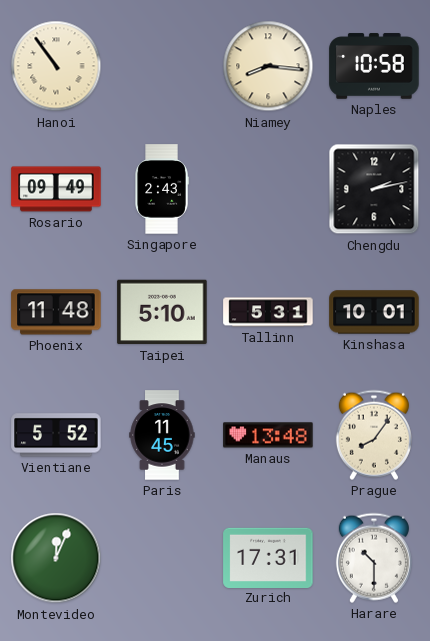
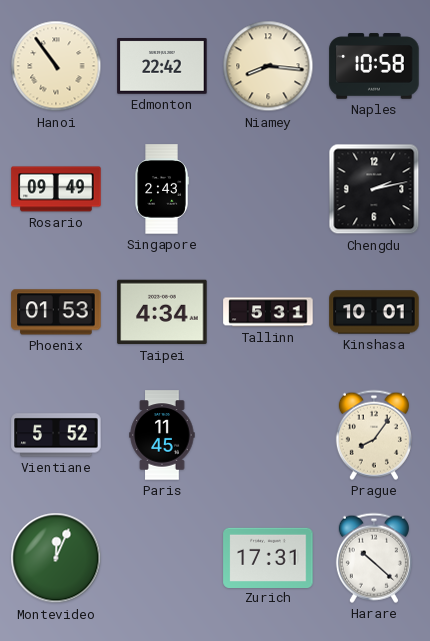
Edmonton: none -> 22:42 (162, 66)
Phoenix: 11:48 -> 01:53 (56, 312)
Taipei: 5:10 -> 4:34 (162, 312)
Manaus: 13:48 -> none (268, 435)
Harare: 10:30 -> 10:22 (374, 558)
